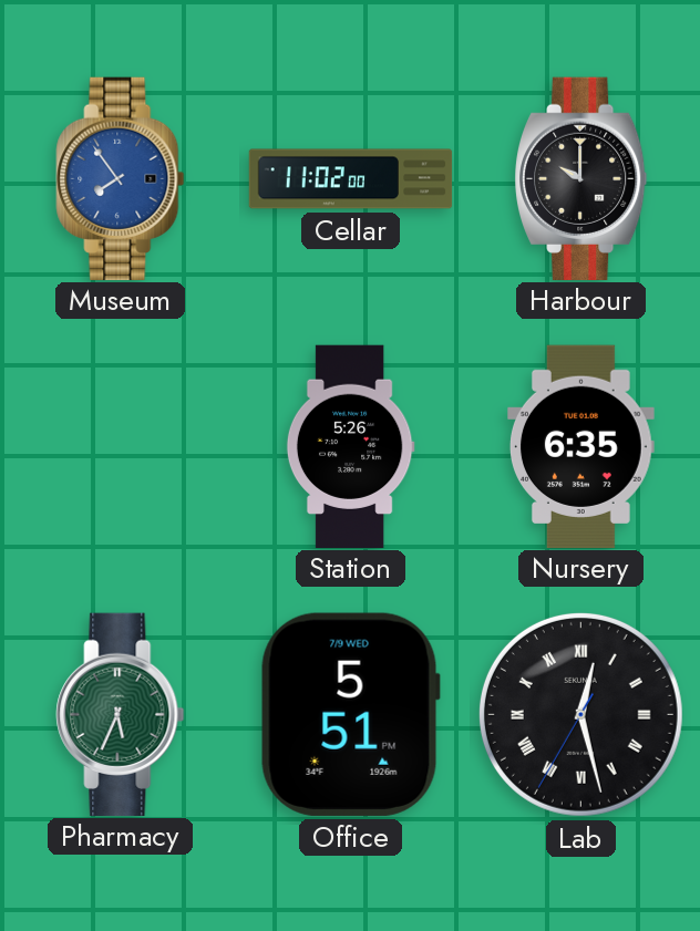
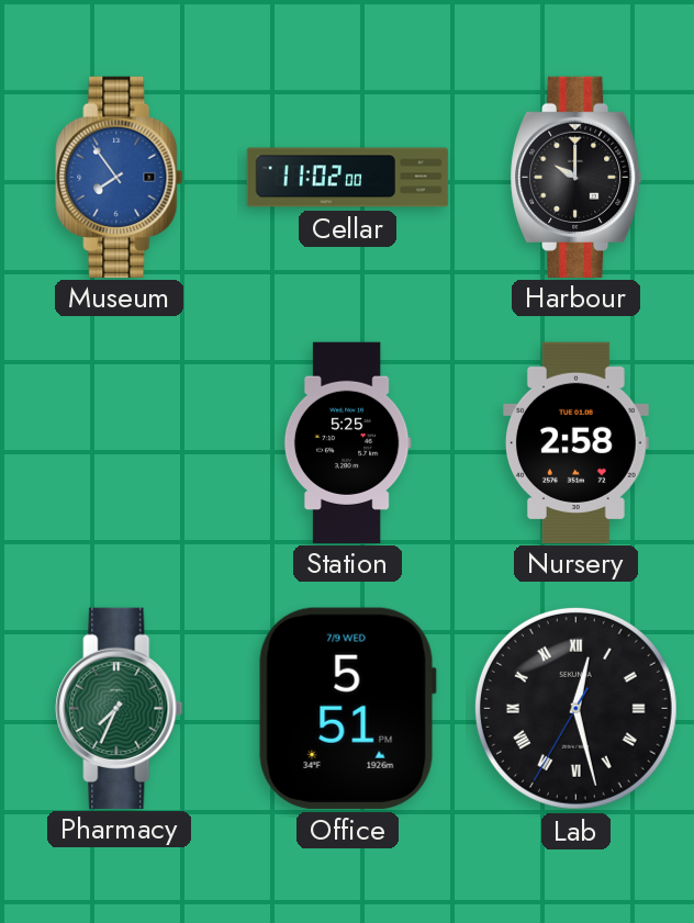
Station: 5:26 -> 5:25 (347, 442)
Nursery: 6:35 -> 2:58 (577, 442)
Pharmacy: 5:34 -> 7:34 (120, 708)
